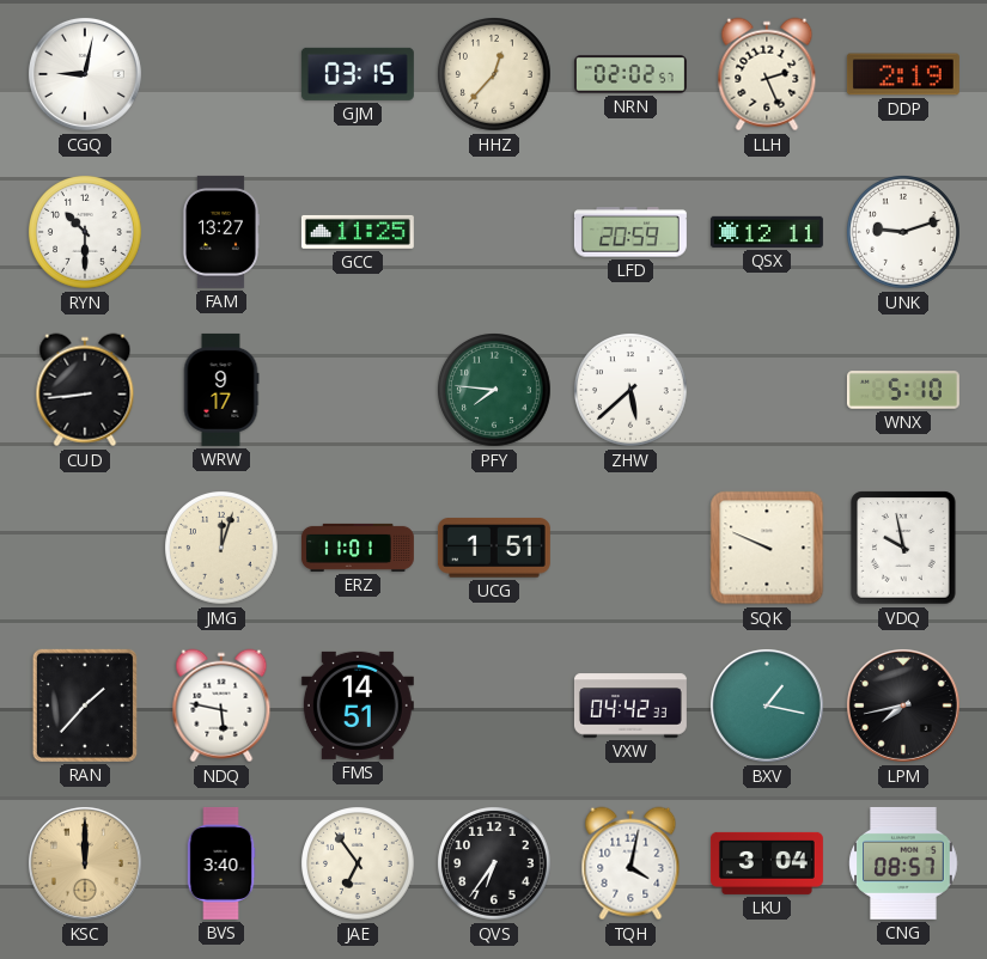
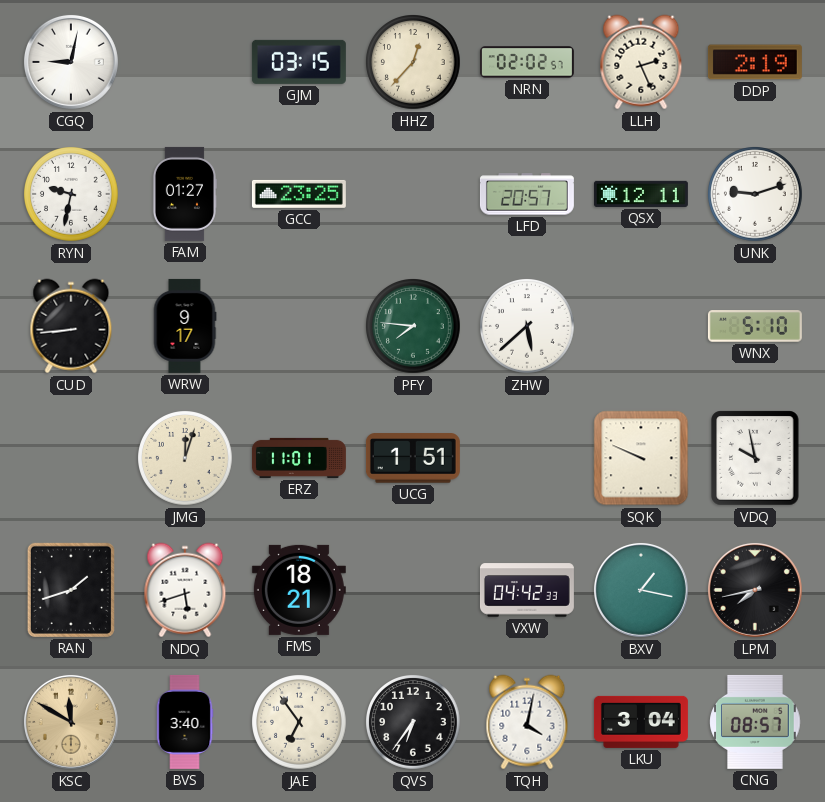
RYN: 10:30 -> 9:32 (71, 194)
FAM: 13:27 -> 01:27 (184, 194)
GCC: 11:25 -> 23:25 (299, 194)
LFD: 20:59 -> 20:57 (527, 194)
RAN: 1:37 -> 1:42 (71, 590)
NDQ: 5:47 -> 5:42 (185, 590)
FMS: 14:51 -> 18:21 (299, 590)
KSC: 12:00 -> 11:50 (71, 722)
